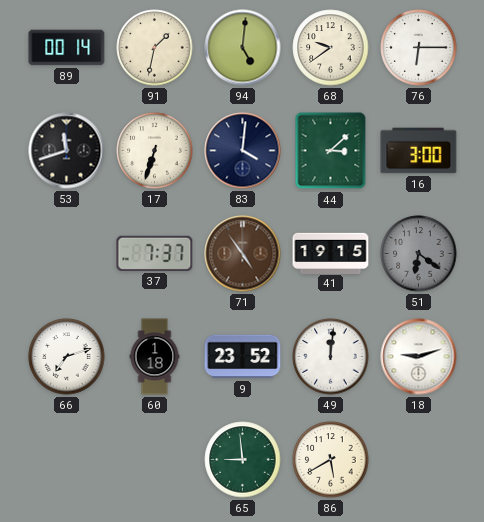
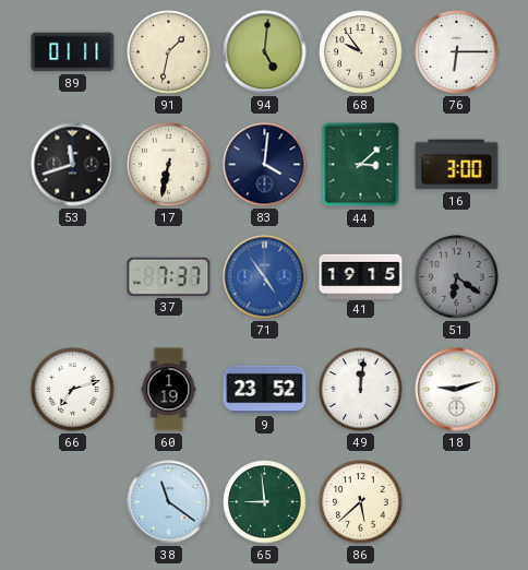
89: 00:14 -> 01:11 (73, 52)
68: 9:39 -> 9:54 (361, 52)
17: 6:33 -> 6:32 (169, 165)
71 dial: brown -> blue (265, 277)
60: 1:18 -> 1:19 (169, 390)
38: none -> 11:21 (169, 502)
86: 5:40 -> 5:38 (361, 502)
